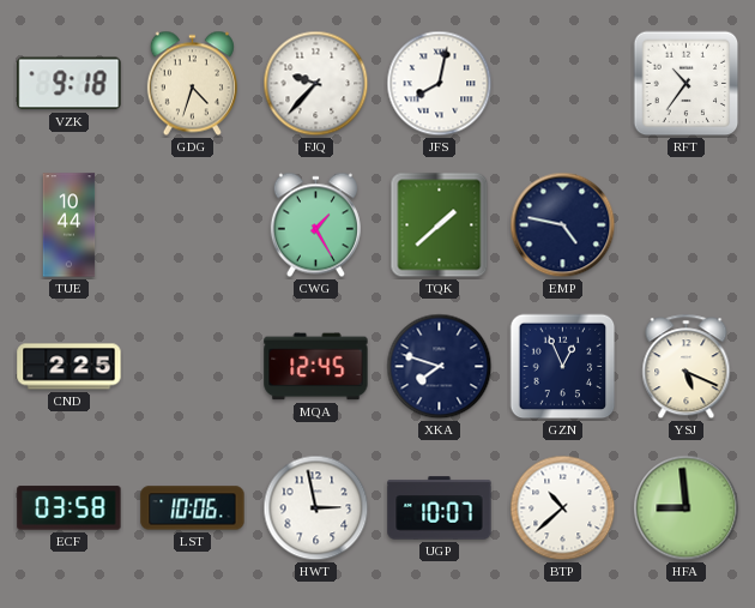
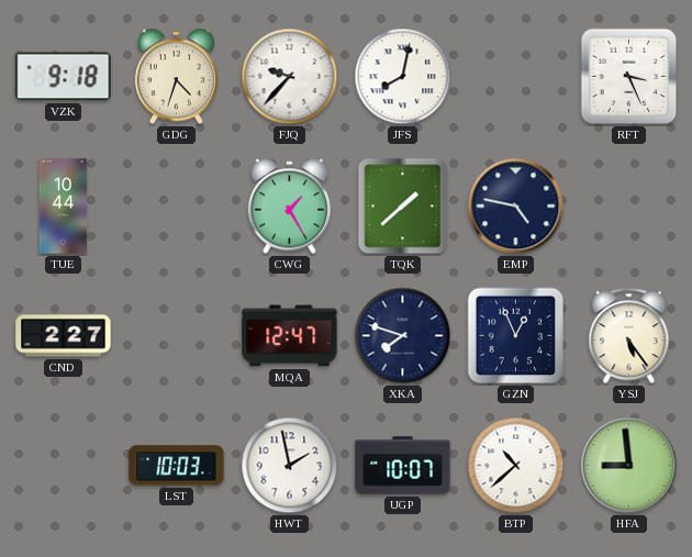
RFT: 10:36 -> 3:26 (629, 77)
CND: 2:25 -> 2:27 (64, 336)
MQA: 12:45 -> 12:47 (290, 336)
YSJ: 5:19 -> 5:24 (629, 336)
ECF: 03:58 -> none (70, 508)
LST: 10:06 -> 10:03 (177, 466)
HWT: 2:58 -> 1:58 (290, 466)
